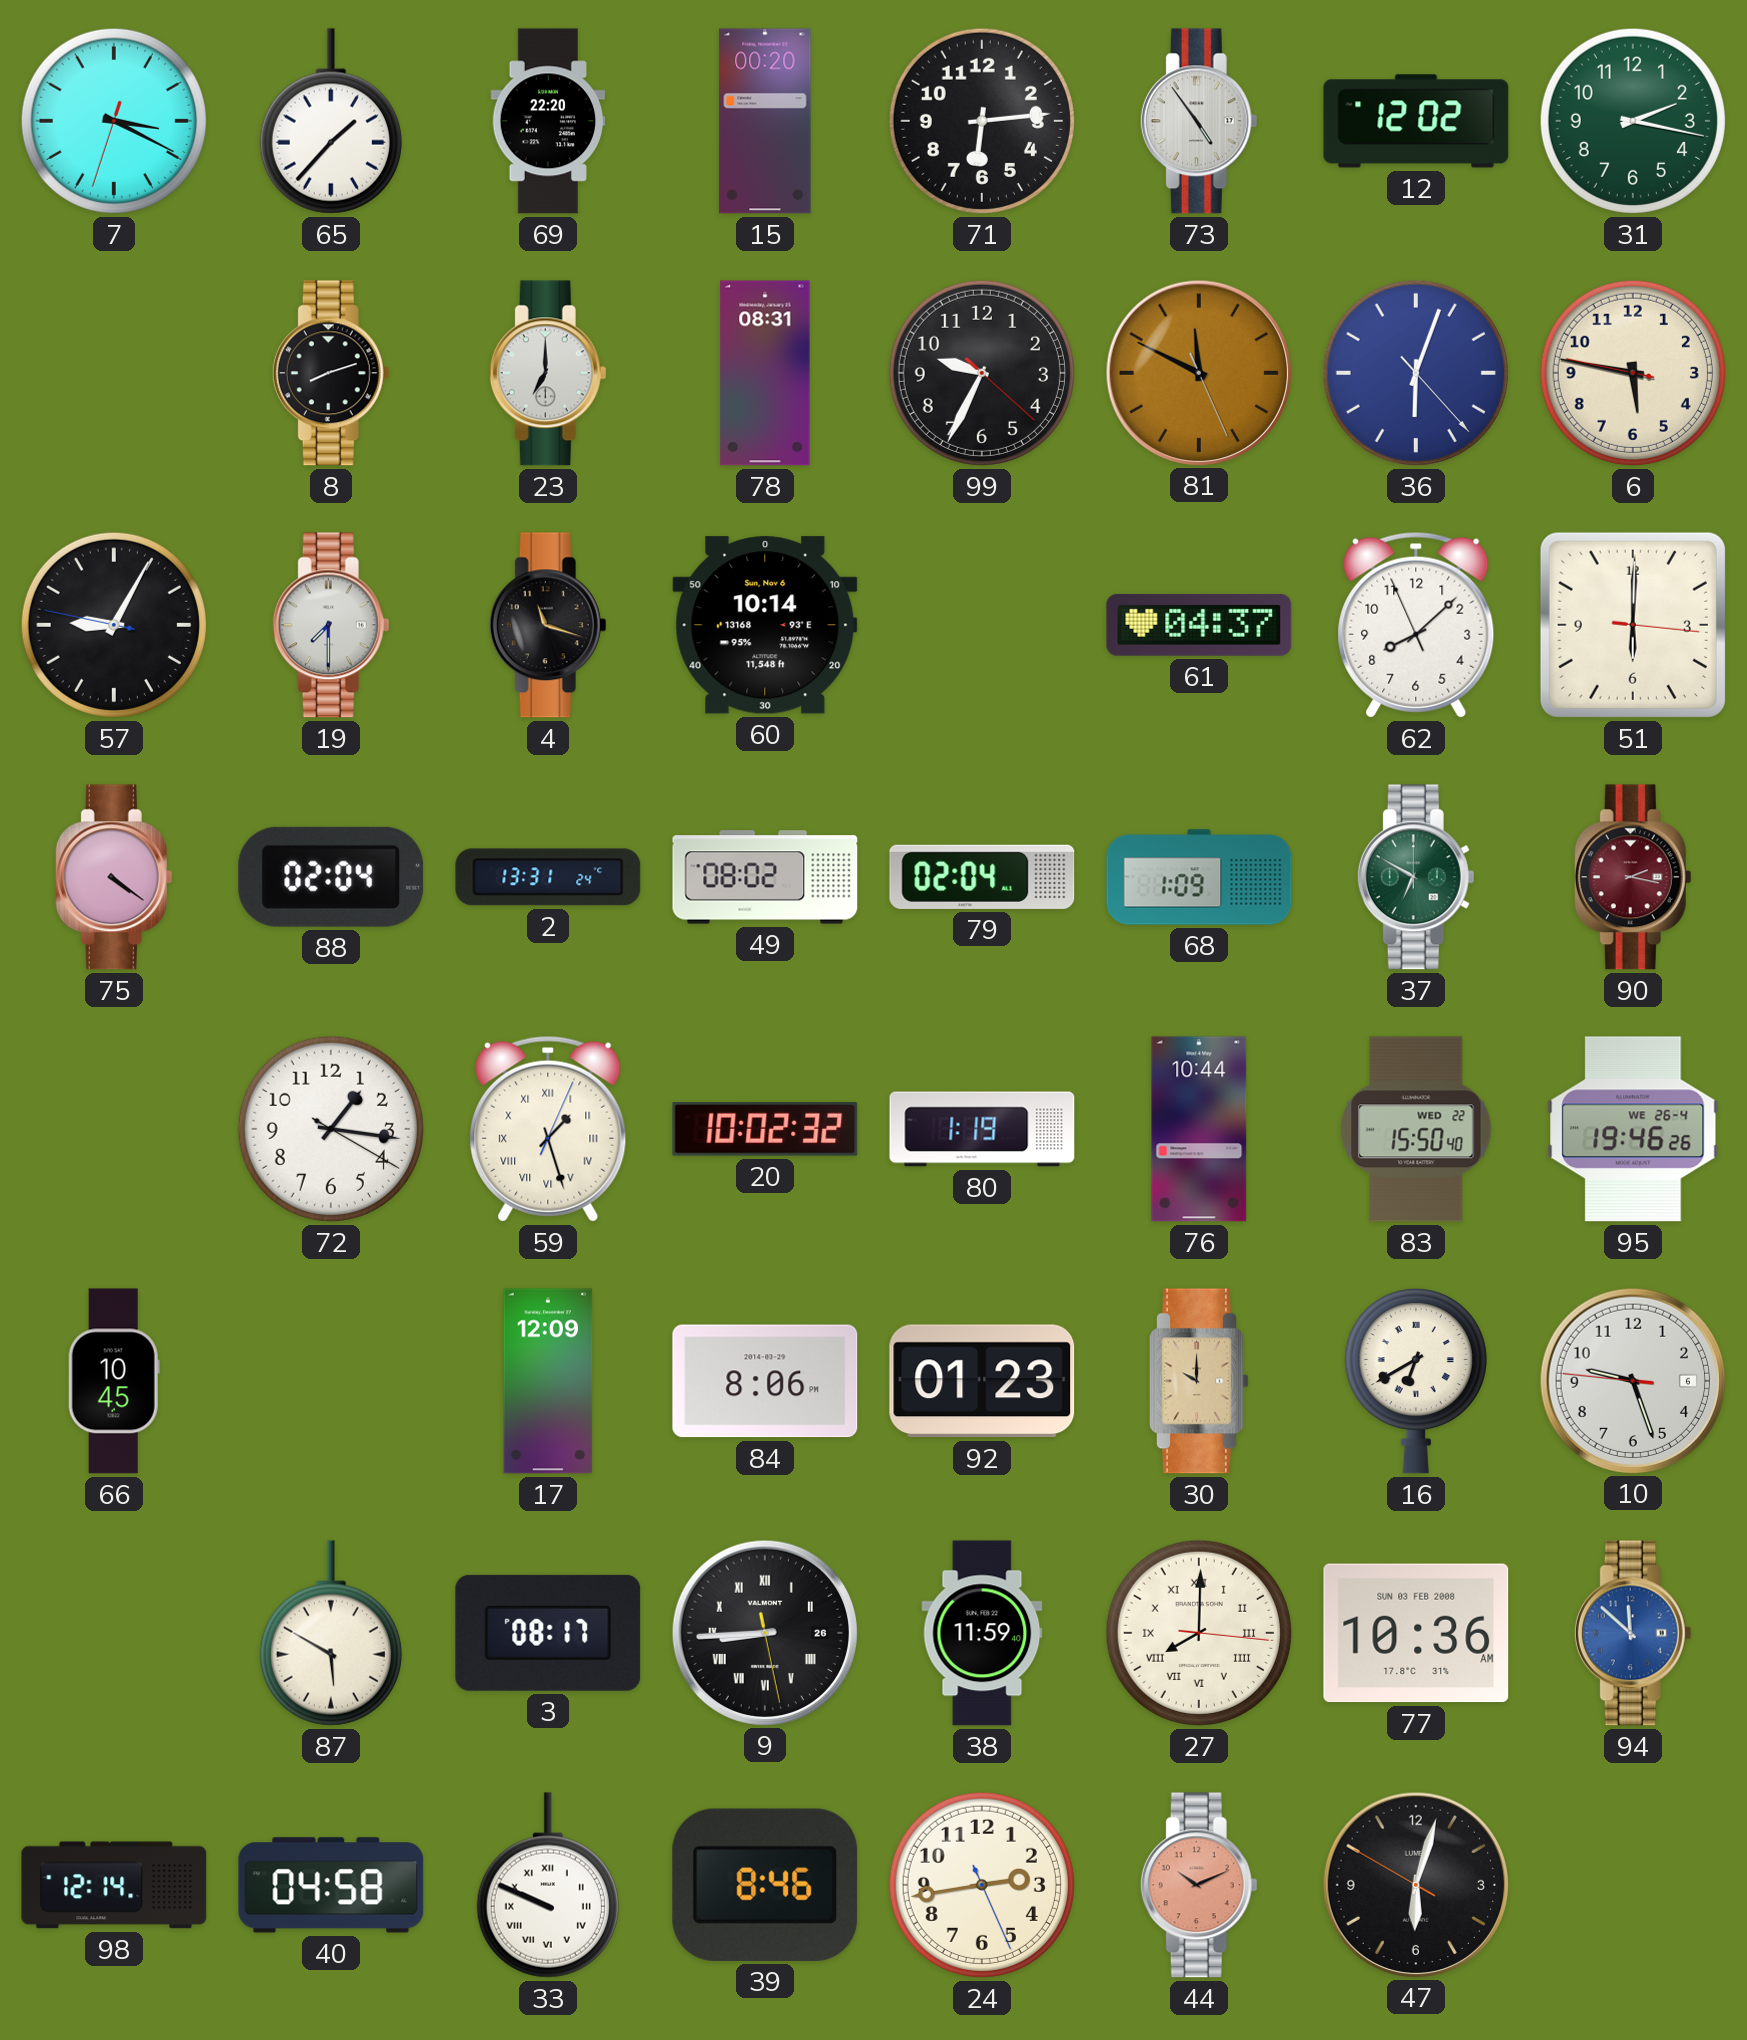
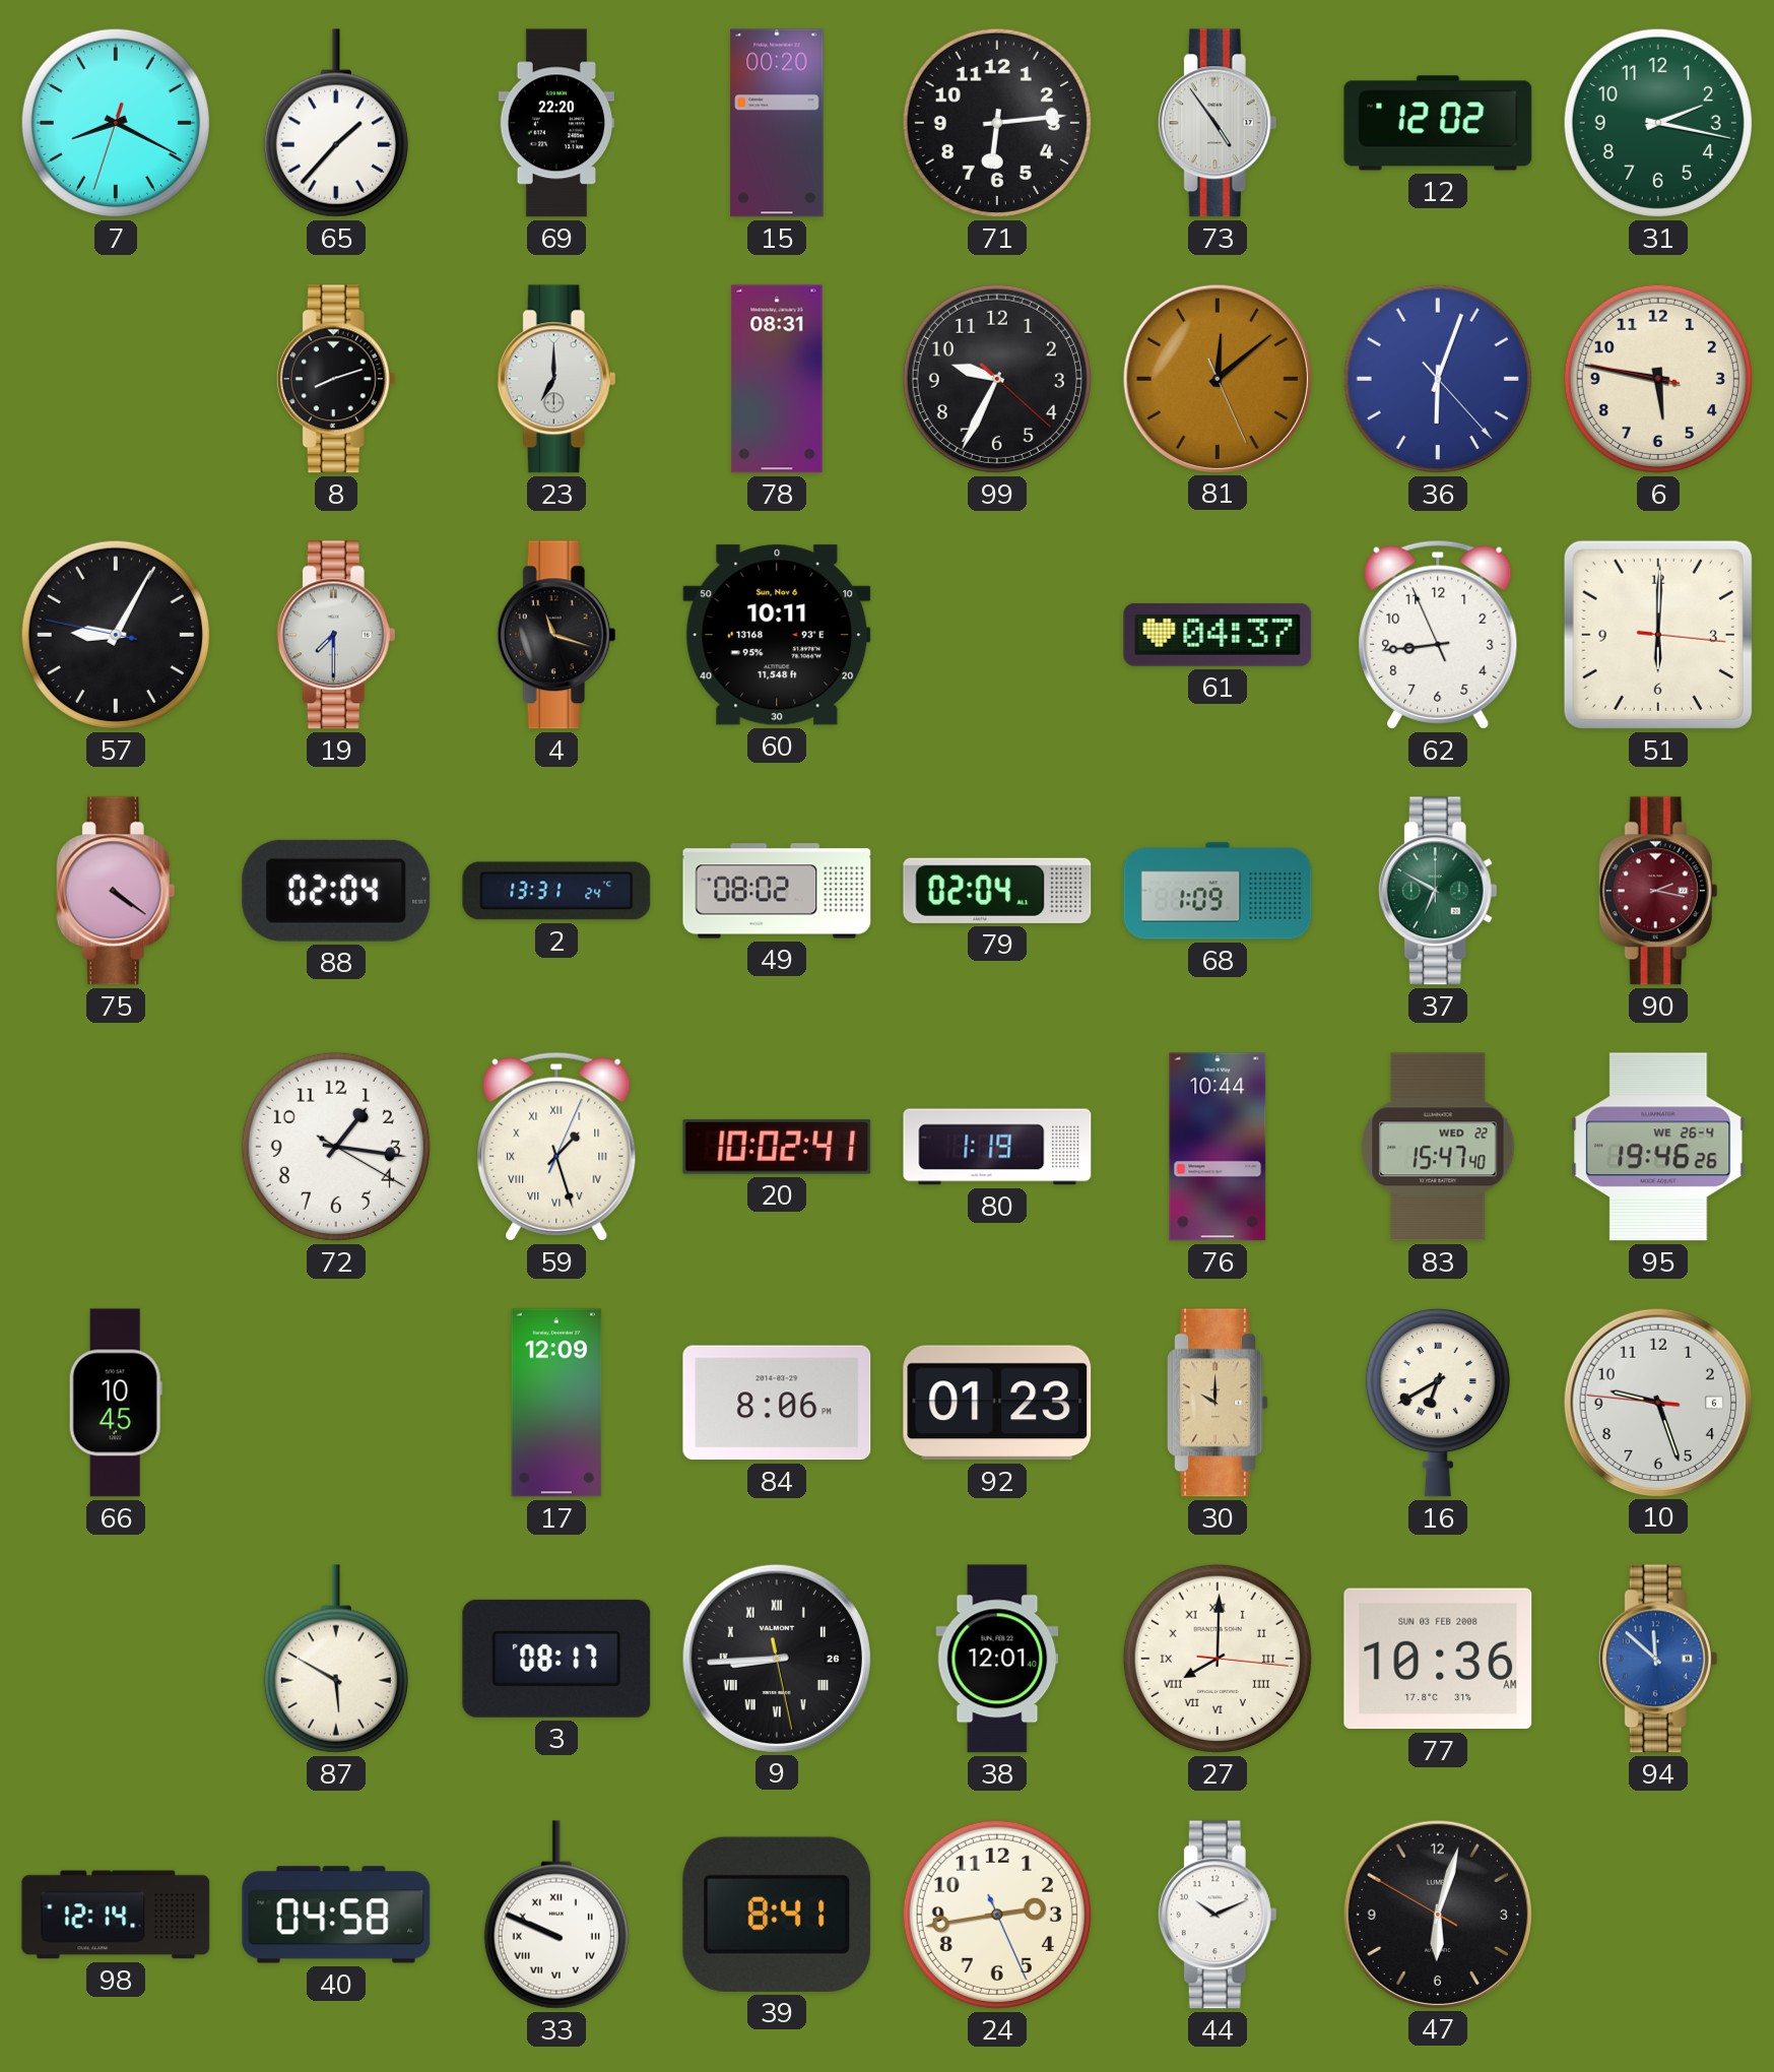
7: 3:19 -> 8:19 (116, 123)
81: 11:49 -> 12:08 (1217, 378)
60: 10:14 -> 10:11 (777, 635)
62: 8:07 -> 8:43 (1438, 635)
20: 10:02:32 -> 10:02:41 (777, 1148)
83: 15:50 -> 15:47 (1438, 1147)
38: 11:59 -> 12:01 (997, 1659)
39: 8:46 -> 8:41 (777, 1915)
44 dial: salmon -> white (1218, 1915)
